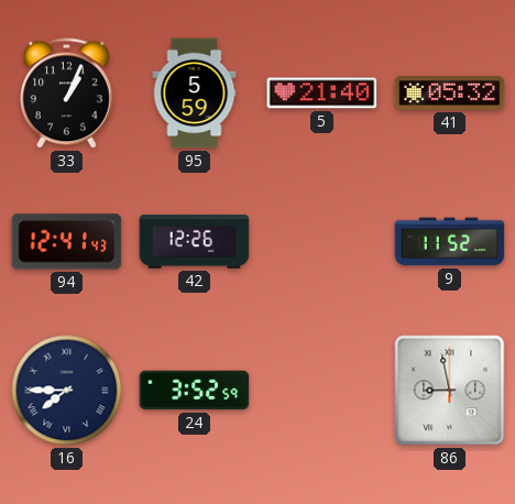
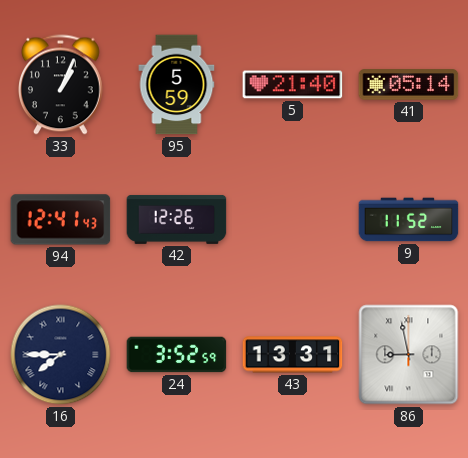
41: 05:32 -> 05:14 (409, 85)
43: none -> 13:31 (293, 355)
